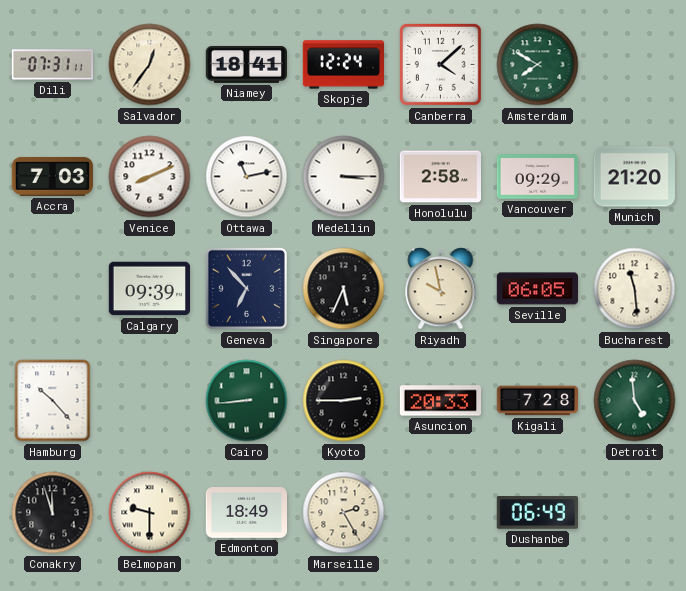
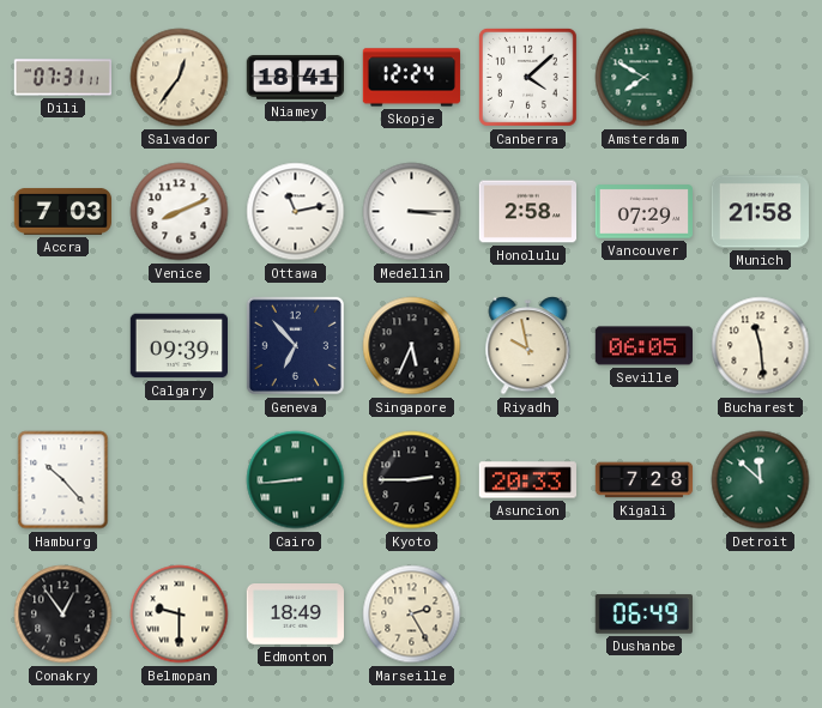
Vancouver: 09:29 -> 07:29 (643, 212)
Munich: 21:20 -> 21:58 (760, 212)
Detroit: 4:59 -> 11:52 (761, 480)
Conakry: 11:57 -> 12:54 (64, 615)
